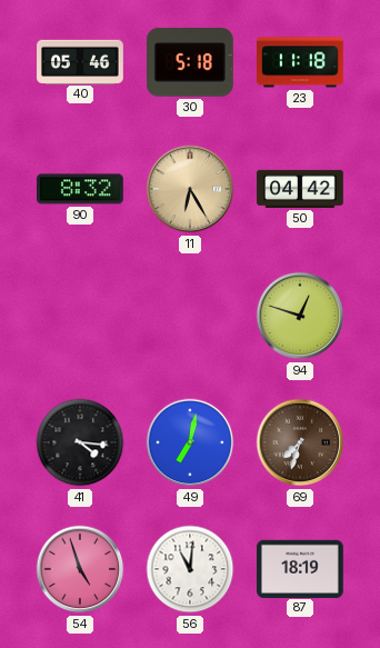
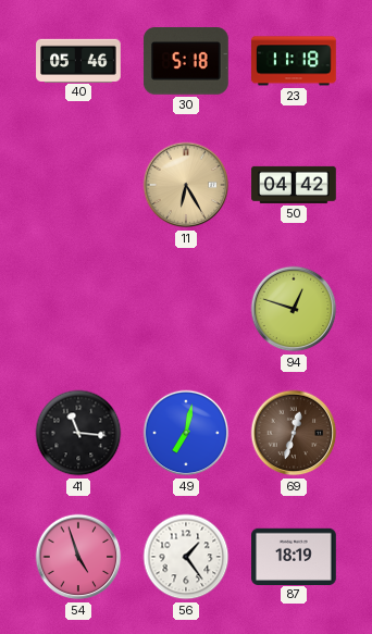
90: 8:32 -> none (81, 189)
41: 4:16 -> 11:16 (78, 433)
69: 7:33 -> 12:33 (294, 433)
56: 11:01 -> 1:24 (186, 557)
